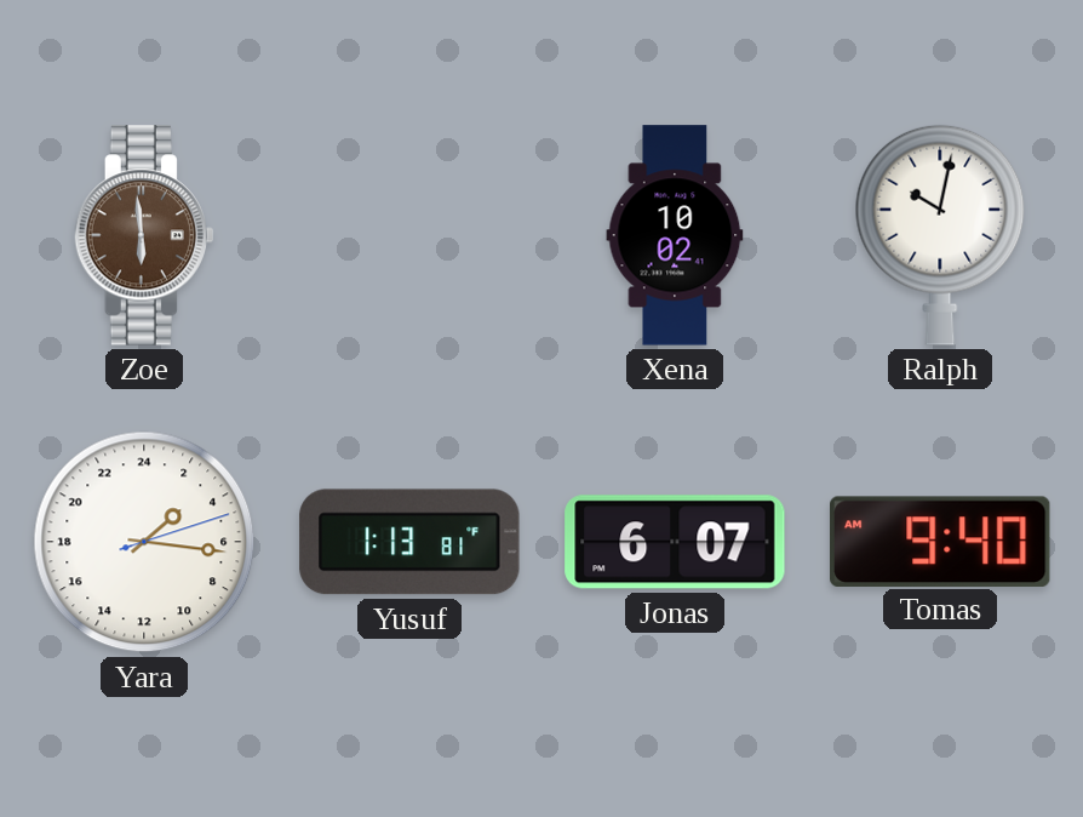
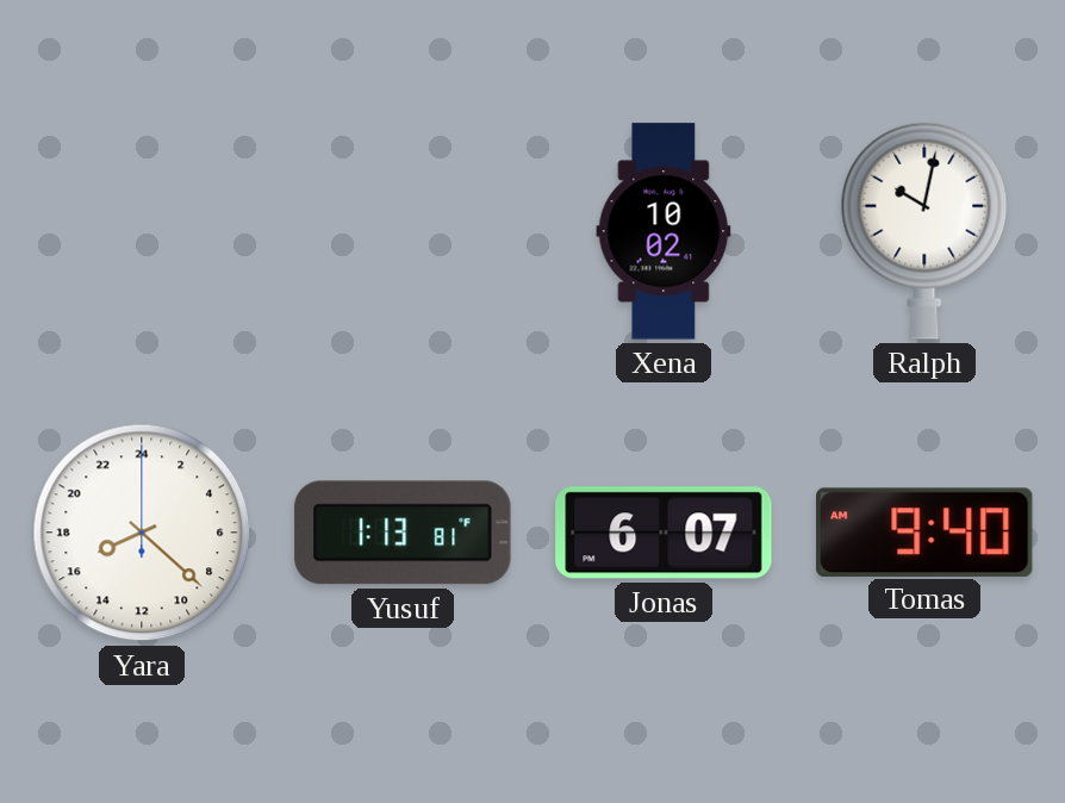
Zoe: 5:59 -> none (144, 235)
Yara: 3:16 -> 16:22 (142, 533)
